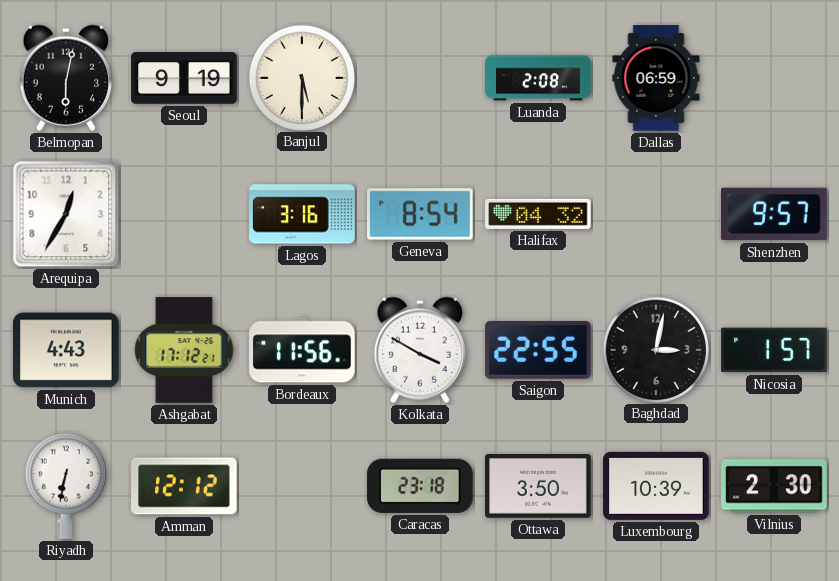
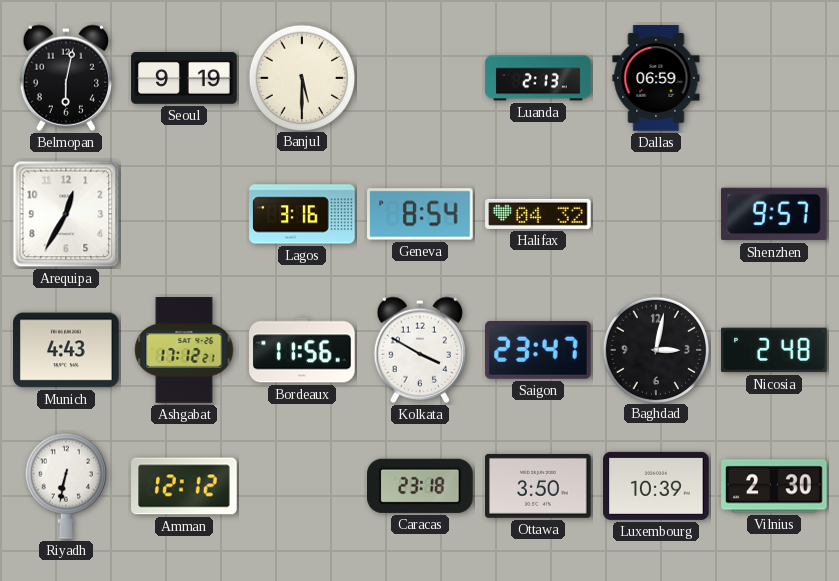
Luanda: 2:08 -> 2:13 (538, 78)
Saigon: 22:55 -> 23:47 (538, 350)
Nicosia: 1:57 -> 2:48 (774, 350)
